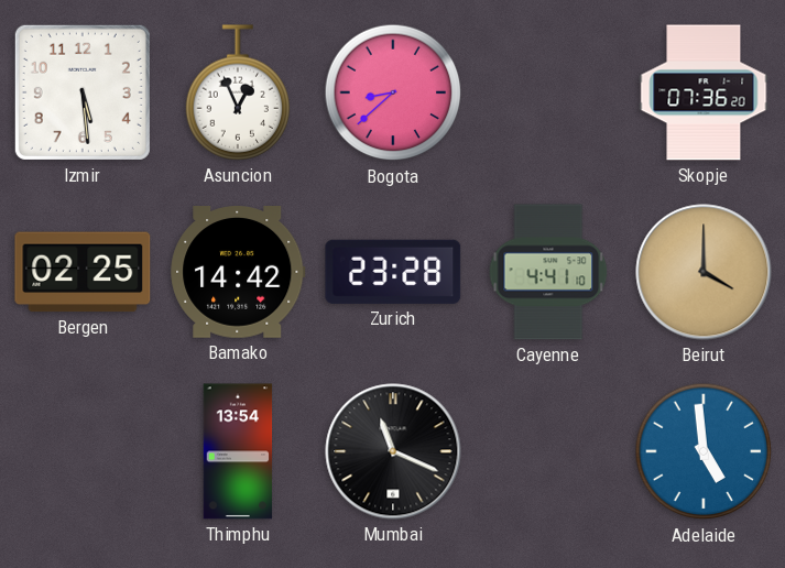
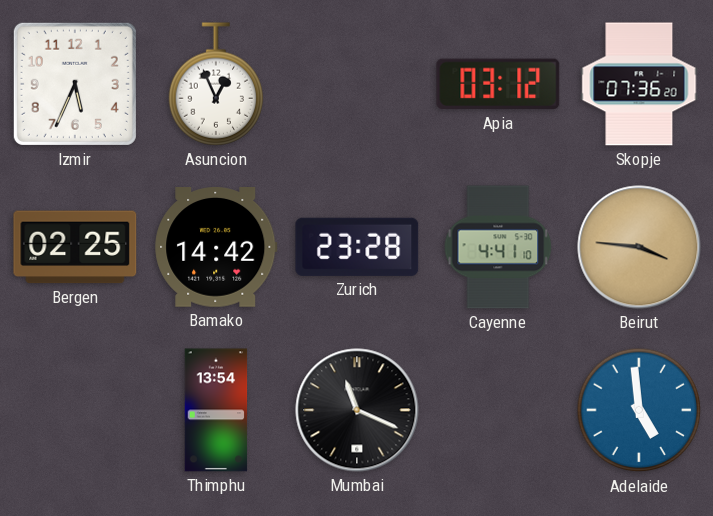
Izmir: 5:29 -> 5:34 (75, 84)
Bogota: 8:38 -> none (393, 92)
Apia: none -> 03:12 (498, 84)
Beirut: 4:00 -> 3:46 (639, 247)
